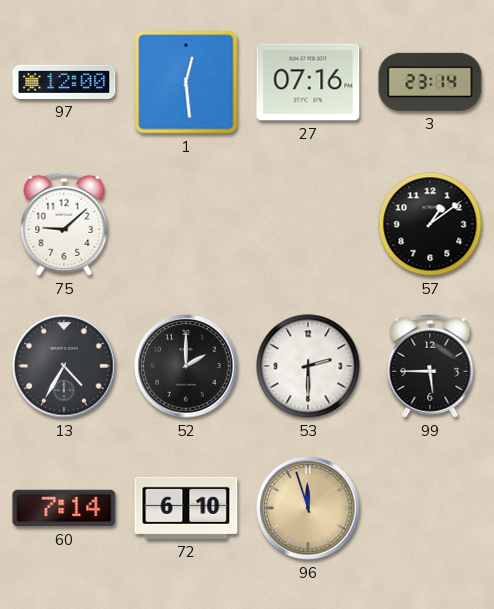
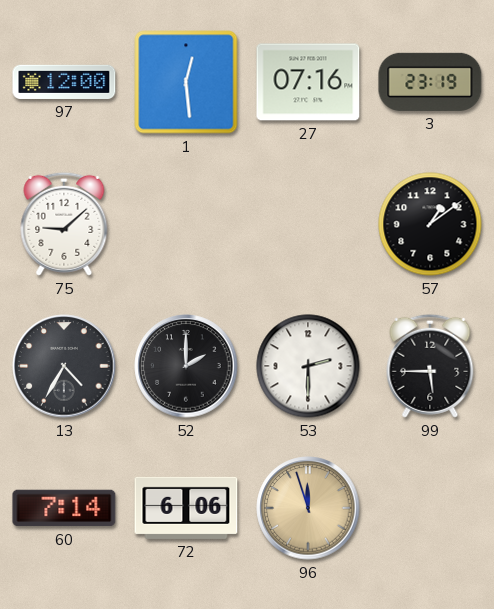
3: 23:14 -> 23:19 (430, 82)
72: 6:10 -> 6:06 (186, 508)
